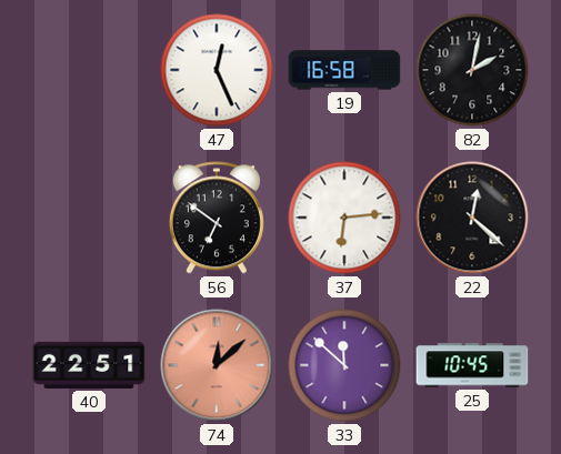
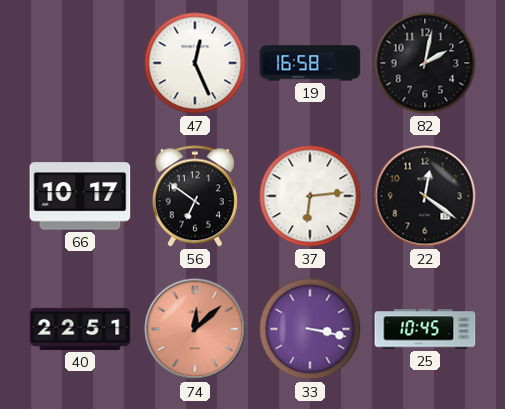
66: none -> 10:17 (80, 196)
22: 12:22 -> 12:21 (425, 196)
33: 11:52 -> 3:17 (310, 329)
